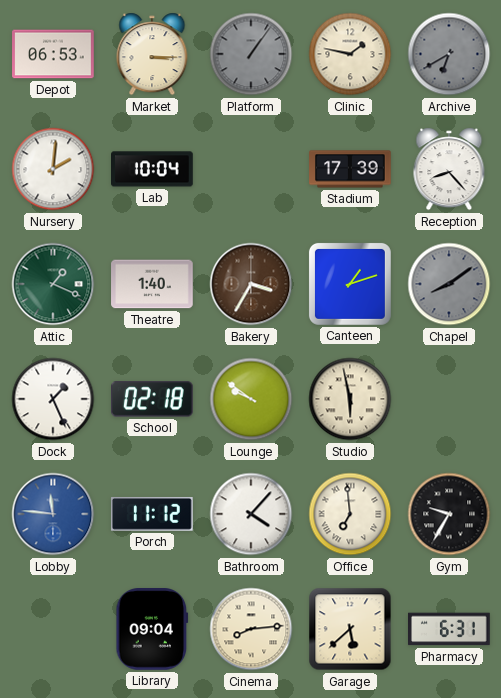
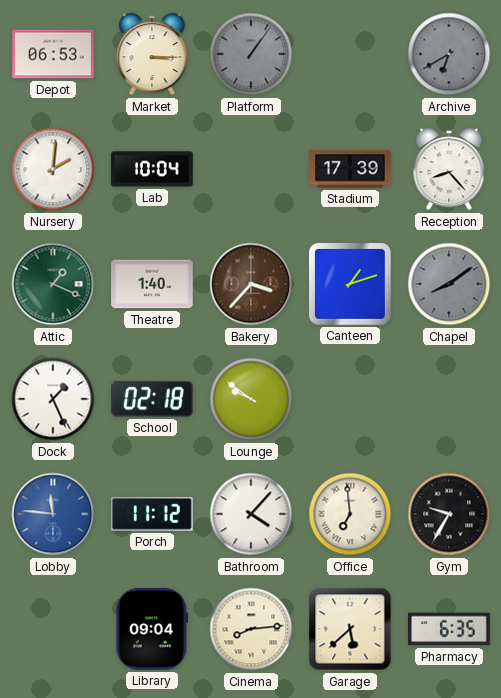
Clinic: 1:47 -> none (350, 54)
Bakery: 3:35 -> 3:37 (251, 284)
Studio: 5:58 -> none (350, 399)
Pharmacy: 6:31 -> 6:35 (450, 629)
